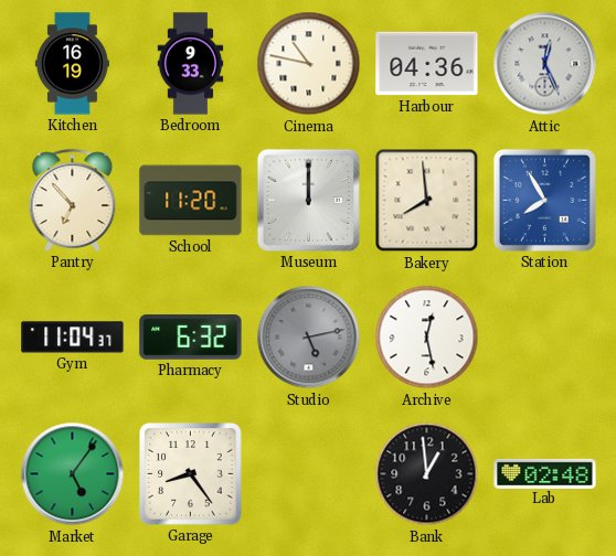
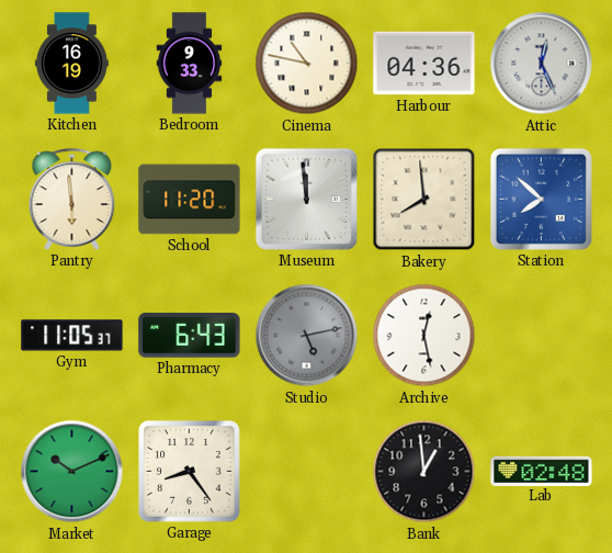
Pantry: 6:53 -> 5:59 (72, 199)
Museum: 12:00 -> 11:59 (306, 199)
Station: 7:55 -> 7:52 (541, 199)
Gym: 11:04 -> 11:05 (72, 336)
Pharmacy: 6:32 -> 6:43 (190, 336)
Market: 5:06 -> 10:11 (72, 472)
